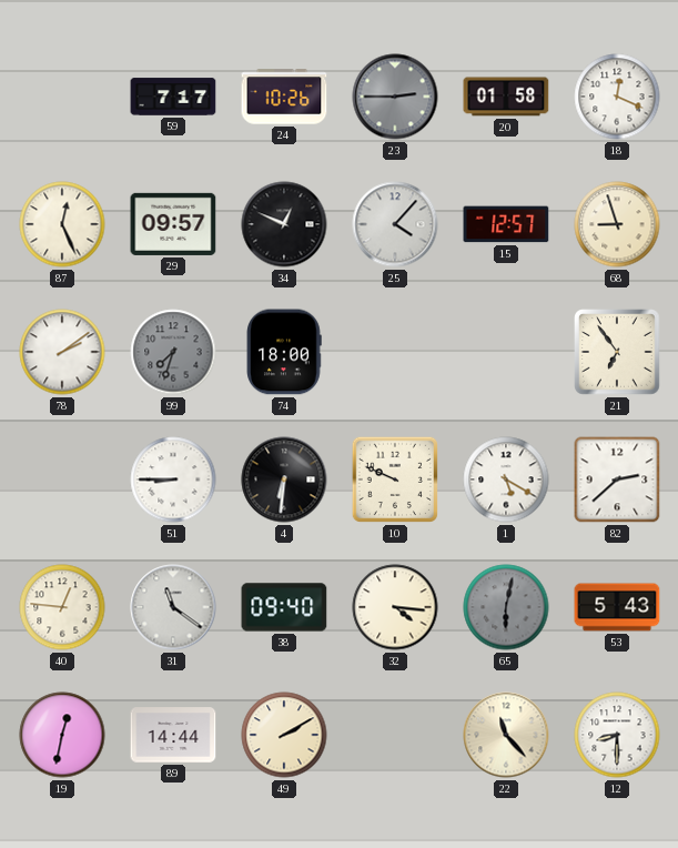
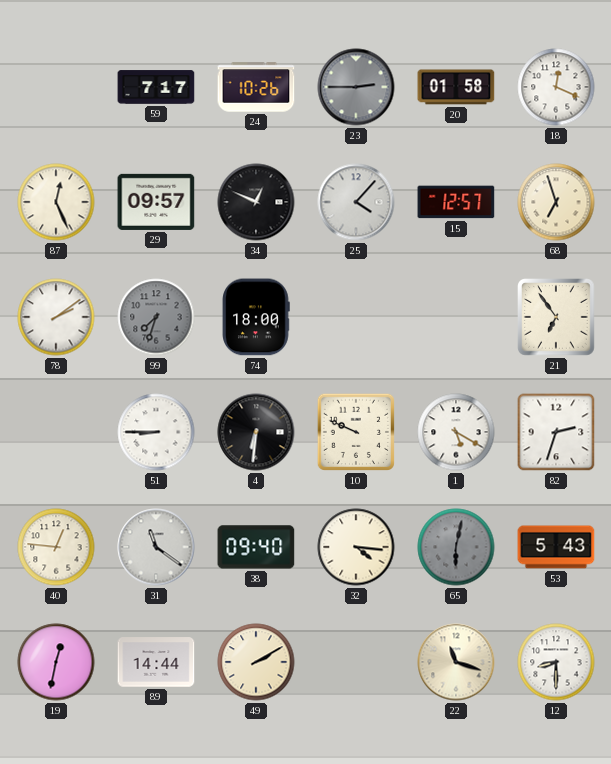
68: 8:57 -> 6:57 (556, 202)
82: 2:38 -> 2:33 (556, 432)
22: 11:23 -> 11:18 (456, 662)
